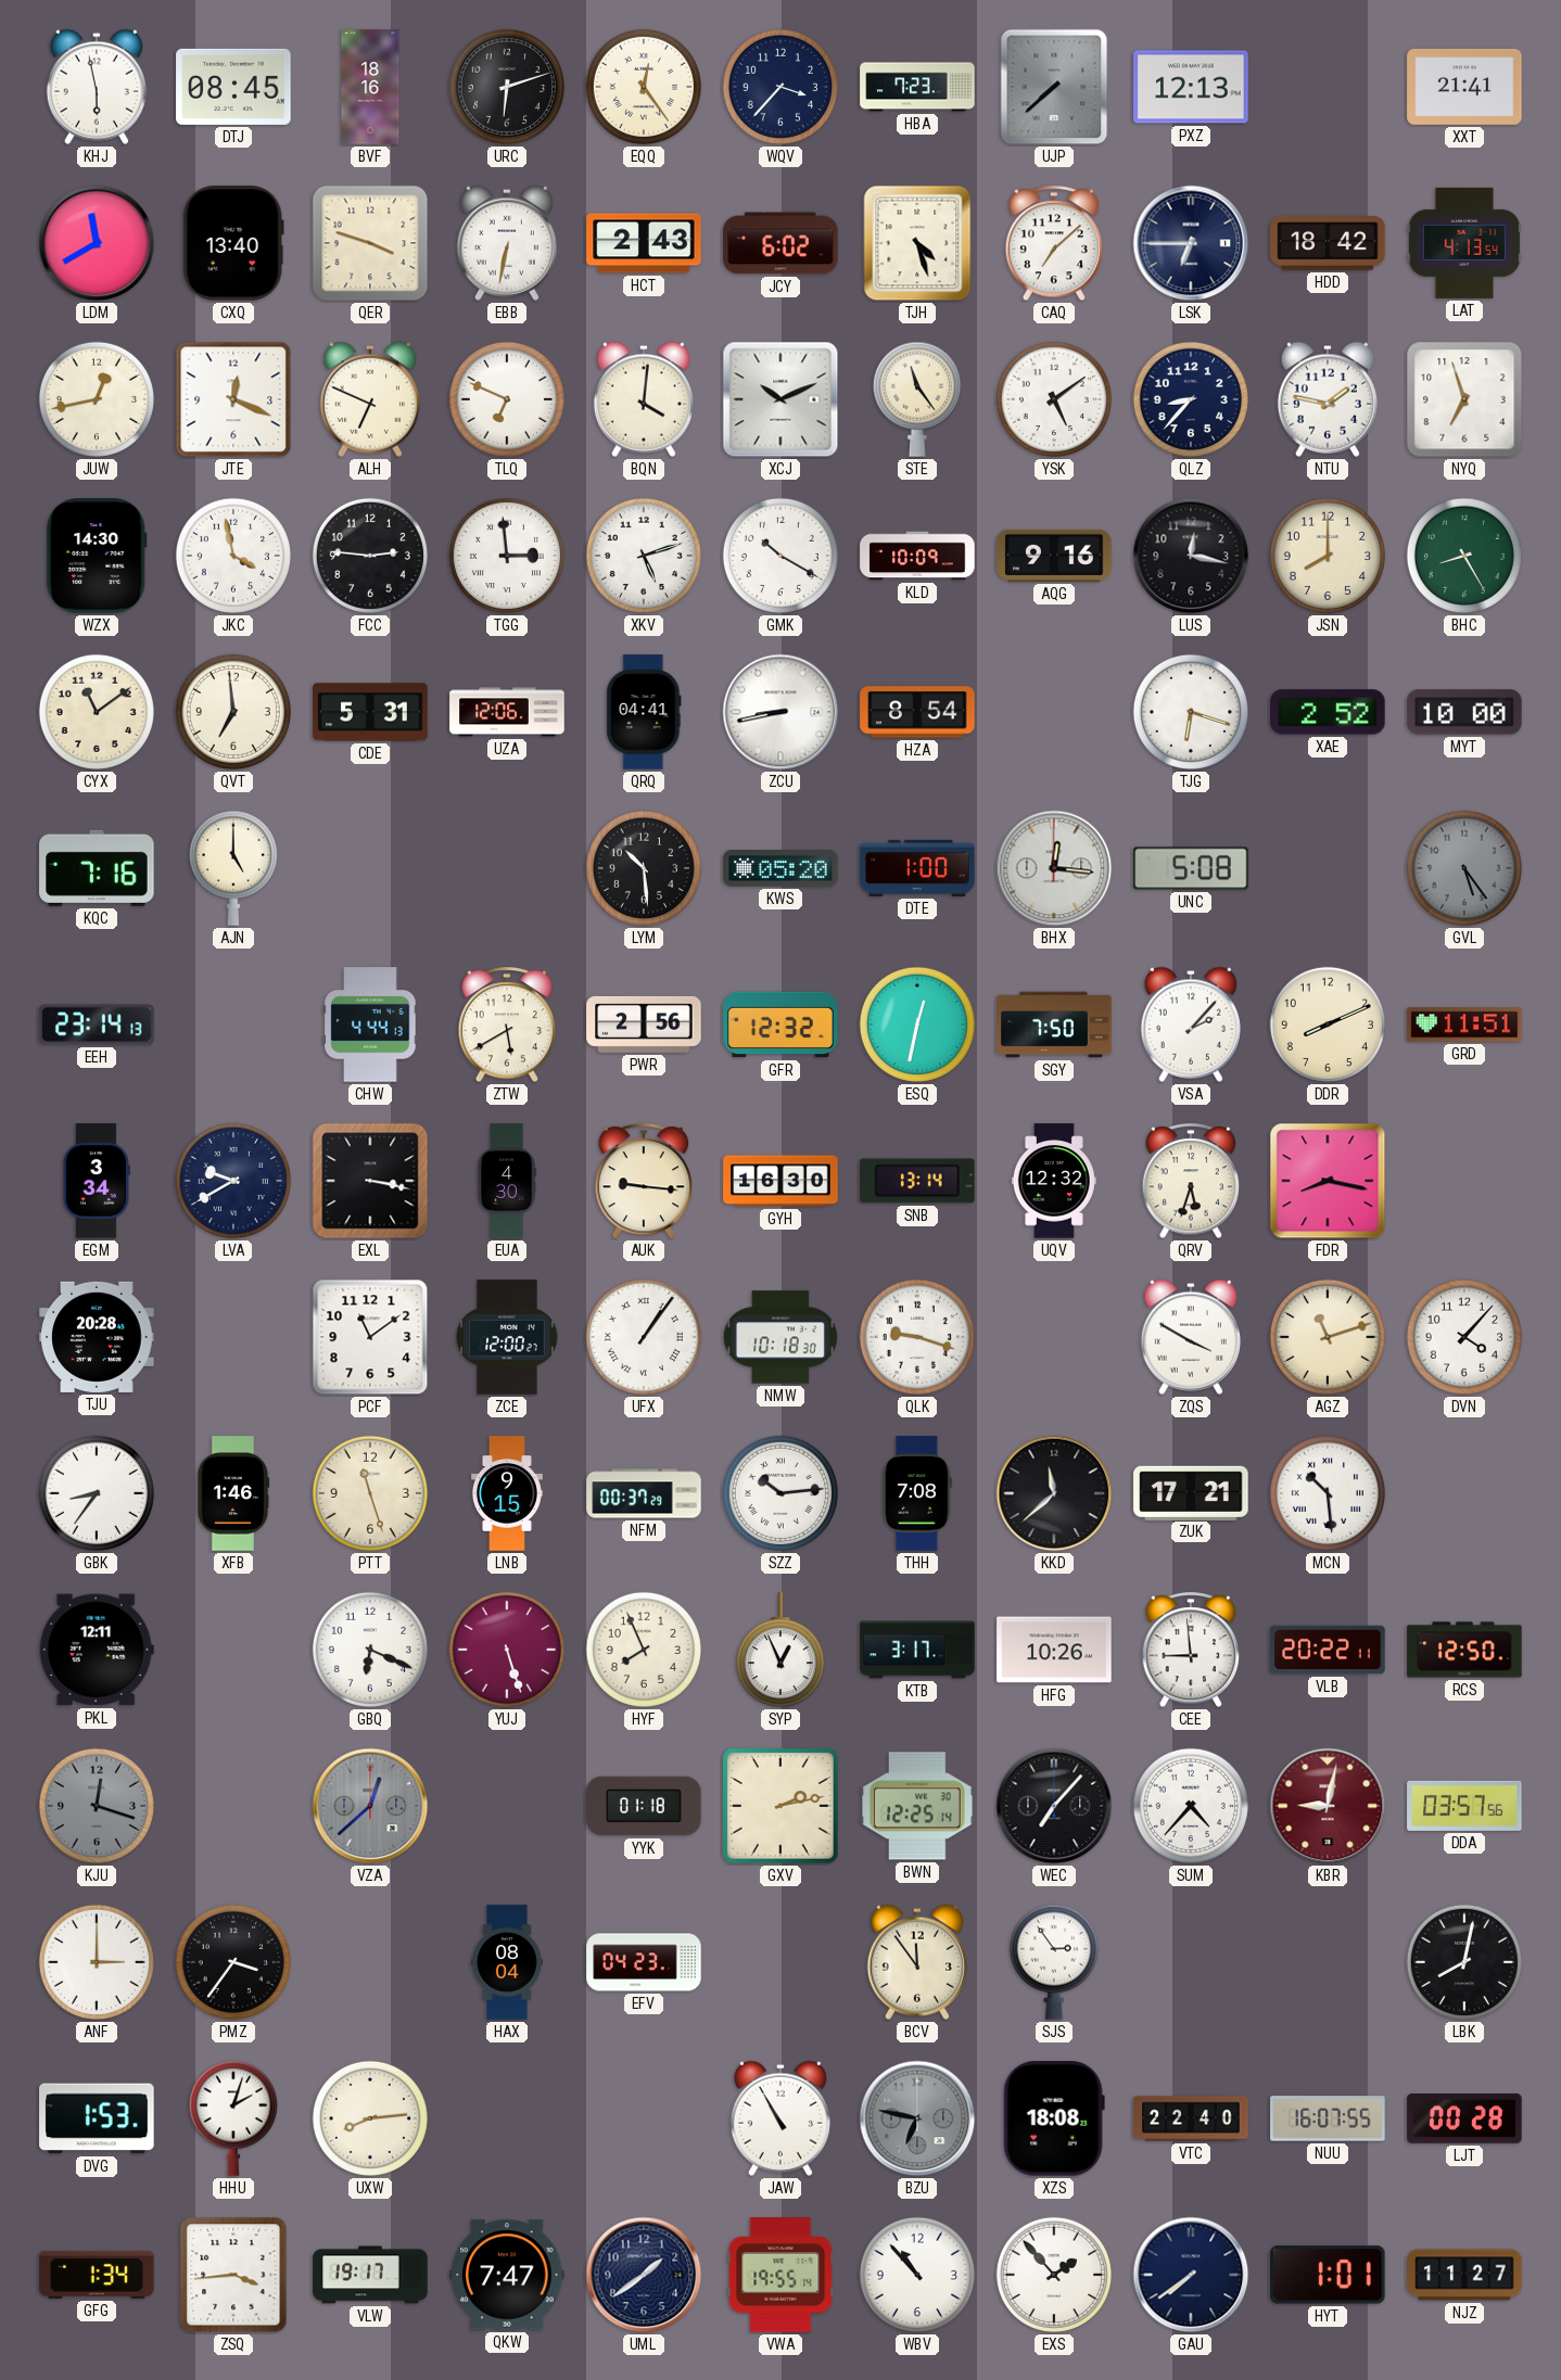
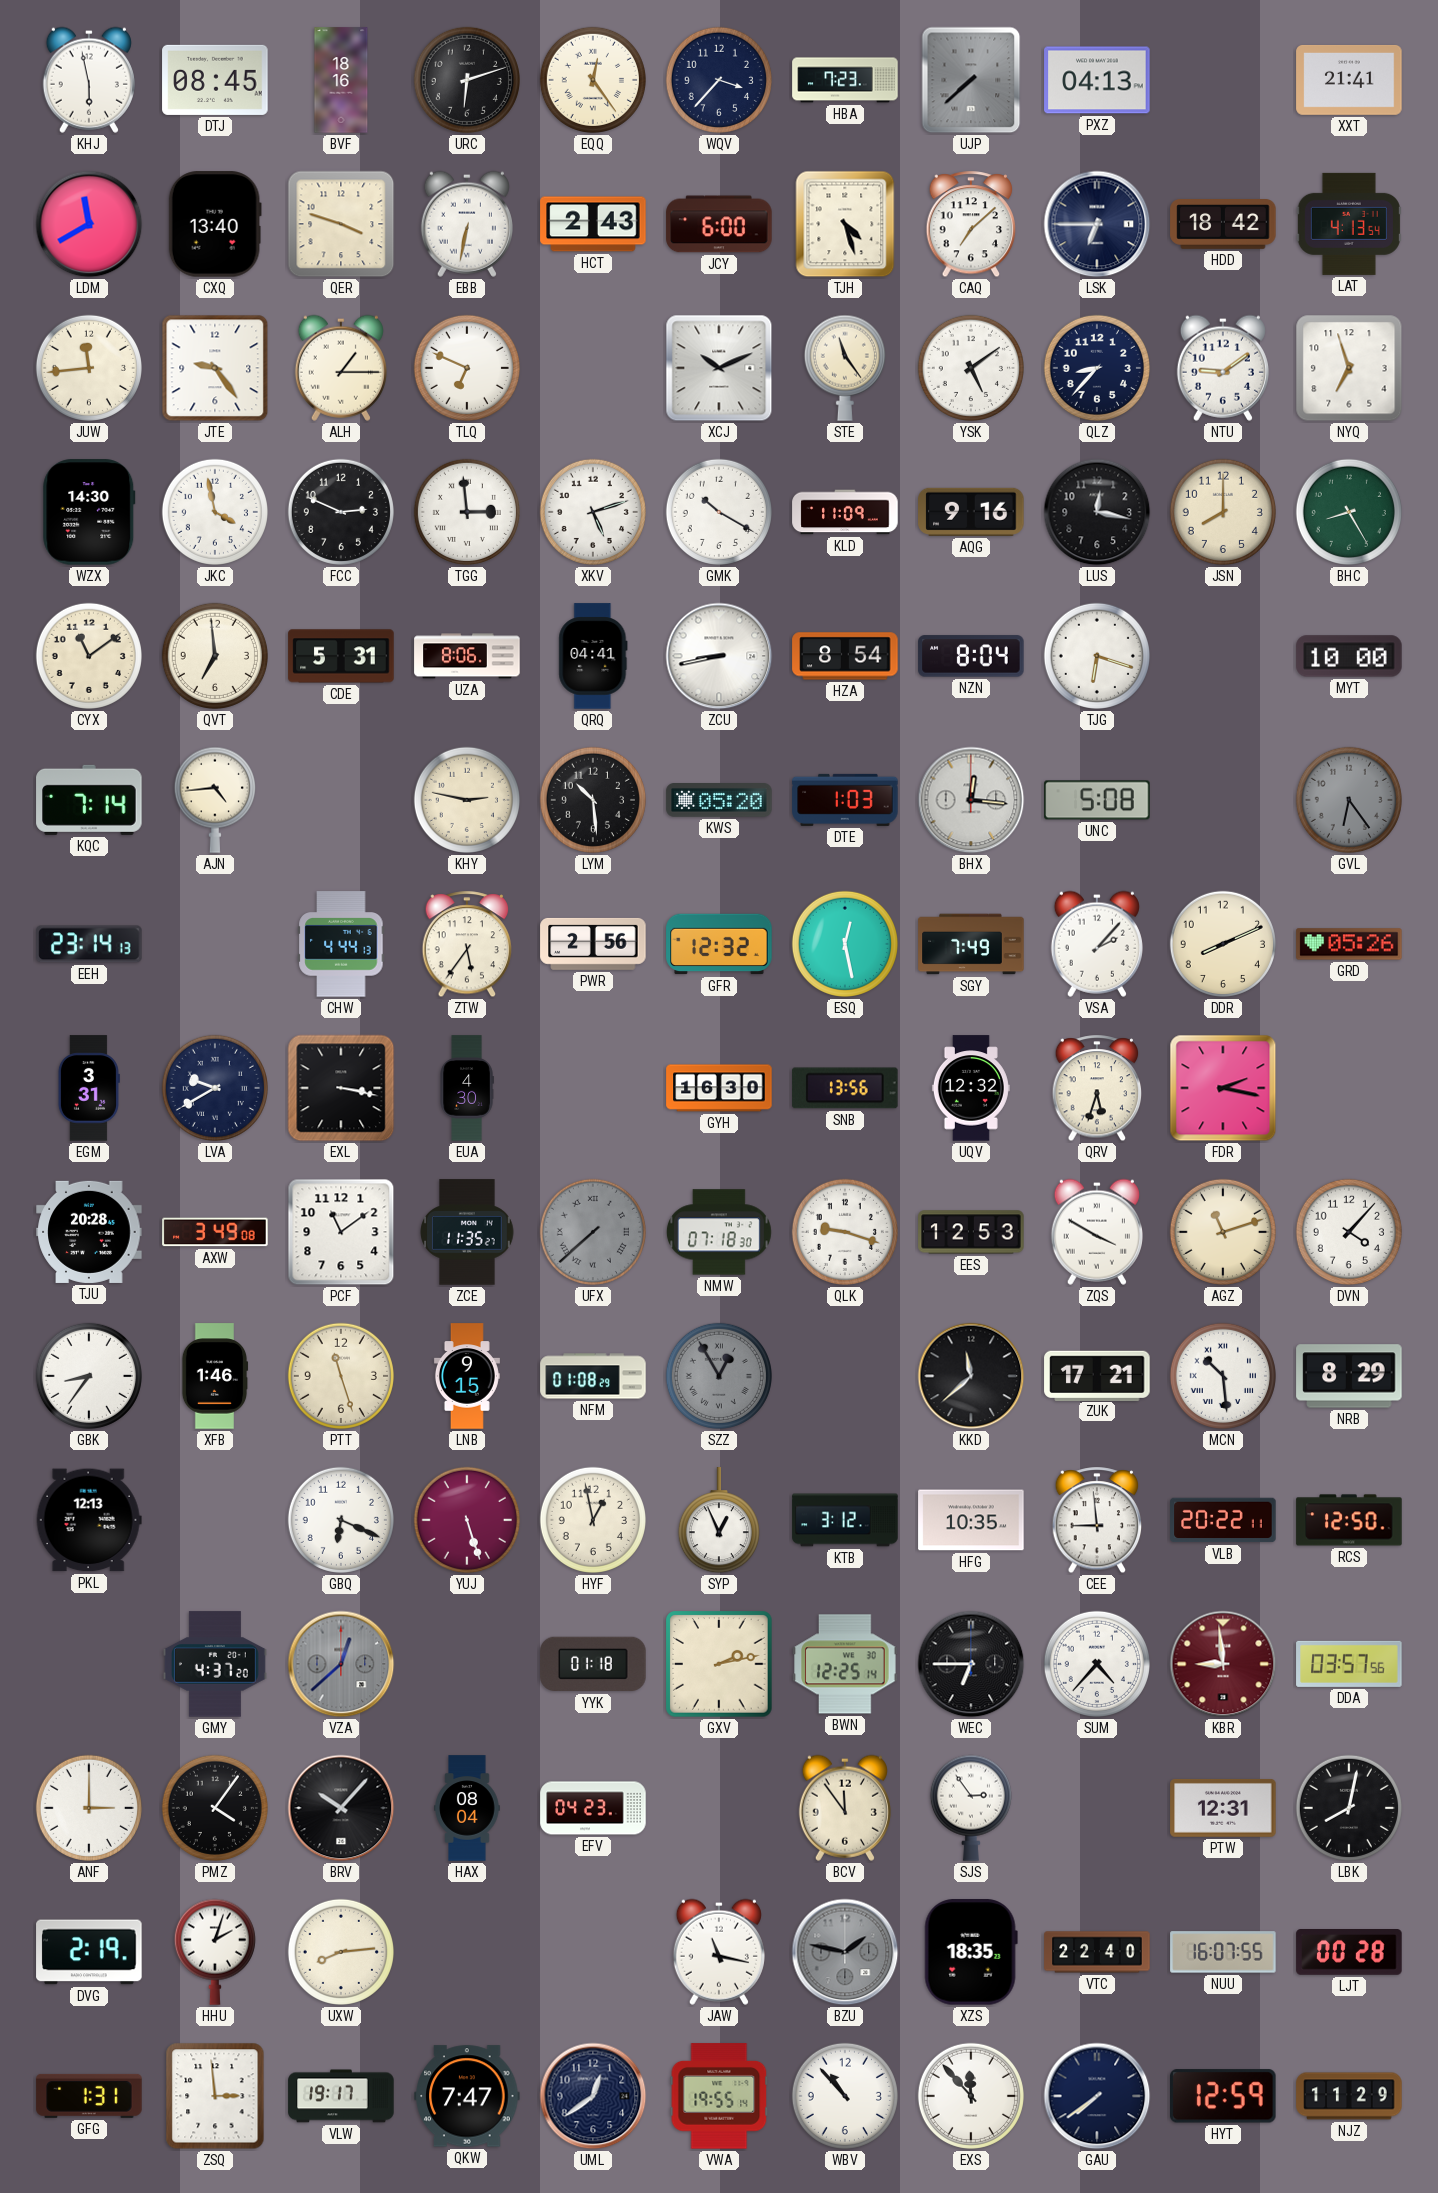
PXZ: 12:13 -> 04:13 (1097, 80)
JCY: 6:02 -> 6:00 (719, 224)
JUW: 12:43 -> 11:44 (89, 368)
JTE: 12:19 -> 9:24 (215, 368)
ALH: 6:49 -> 1:15 (341, 368)
BQN: 4:01 -> none (644, 399)
NTU: 1:47 -> 9:09 (1223, 368)
FCC: 2:46 -> 2:49 (341, 512)
KLD: 10:09 -> 11:09 (845, 512)
UZA: 12:06 -> 8:06 (467, 656)
NZN: none -> 8:04 (971, 656)
XAE: 2:52 -> none (1328, 712)
KQC: 7:16 -> 7:14 (89, 800)
AJN: 5:00 -> 4:44 (215, 800)
KHY: none -> 2:47 (467, 800)
DTE: 1:00 -> 1:03 (845, 800)
GVL: 5:24 -> 6:24 (1349, 800)
ZTW: 5:40 -> 5:36 (467, 945)
ESQ: 12:32 -> 12:28 (845, 944)
SGY: 7:50 -> 7:49 (971, 944)
GRD: 11:51 -> 05:26 (1349, 944)
EGM: 3:34 -> 3:31 (88, 1088)
AUK: 9:16 -> none (644, 1182)
SNB: 13:14 -> 13:56 (845, 1088)
FDR: 8:17 -> 2:17 (1223, 1088)
AXW: none -> 3:49 (215, 1232)
ZCE: 12:00 -> 11:35 (467, 1232)
UFX: 1:06 -> 7:38 (593, 1232)
UFX dial: white -> grey (593, 1232)
NMW: 10:18 -> 07:18 (719, 1232)
EES: none -> 12:53 (971, 1232)
NFM: 00:37 -> 01:08 (593, 1376)
SZZ: 10:14 -> 12:55 (719, 1376)
SZZ dial: white -> grey (719, 1376)
THH: 7:08 -> none (917, 1493)
NRB: none -> 8:29 (1349, 1376)
PKL: 12:11 -> 12:13 (89, 1520)
HYF: 7:56 -> 12:58 (593, 1520)
KTB: 3:17 -> 3:12 (845, 1520)
HFG: 10:26 -> 10:35 (971, 1520)
KJU: 12:18 -> none (97, 1806)
GMY: none -> 4:37 (215, 1664)
WEC: 7:07 -> 6:45 (971, 1664)
KBR: 9:02 -> 8:59 (1223, 1664)
PMZ: 3:36 -> 4:06 (215, 1808)
BRV: none -> 10:07 (341, 1808)
PTW: none -> 12:31 (1223, 1809)
DVG: 1:53 -> 2:19 (89, 1952)
JAW: 10:55 -> 11:17 (719, 1952)
BZU: 6:47 -> 1:47 (845, 1952)
XZS: 18:08 -> 18:35 (971, 1952)
GFG: 1:34 -> 1:31 (89, 2096)
ZSQ: 3:44 -> 2:59 (215, 2096)
UML: 1:39 -> 12:39 (593, 2096)
EXS: 1:53 -> 11:53 (971, 2096)
HYT: 1:01 -> 12:59 (1224, 2096)
NJZ: 11:27 -> 11:29 (1349, 2096)
